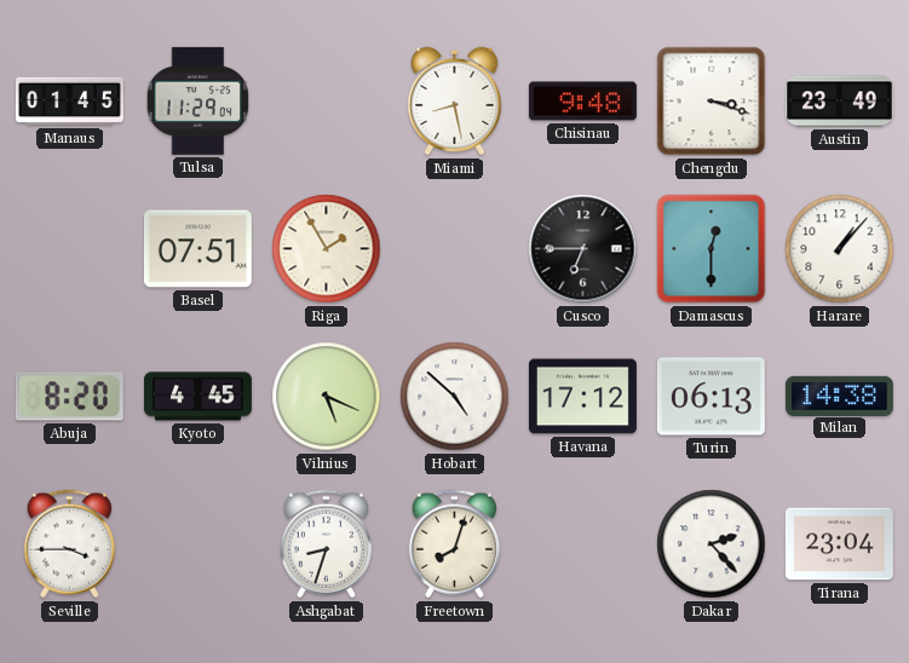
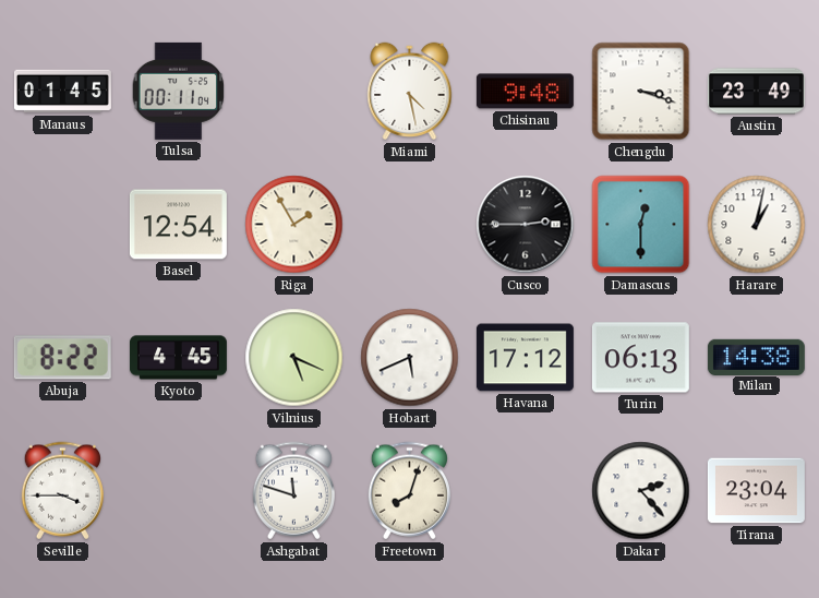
Tulsa: 11:29 -> 00:11 (179, 91)
Miami: 8:28 -> 4:28 (410, 92)
Basel: 07:51 -> 12:54 (178, 225)
Cusco: 6:45 -> 2:45 (526, 225)
Harare: 1:07 -> 1:02 (757, 225)
Abuja: 8:20 -> 8:22 (62, 358)
Hobart: 4:52 -> 5:41 (410, 358)
Ashgabat: 8:33 -> 11:48 (293, 491)
